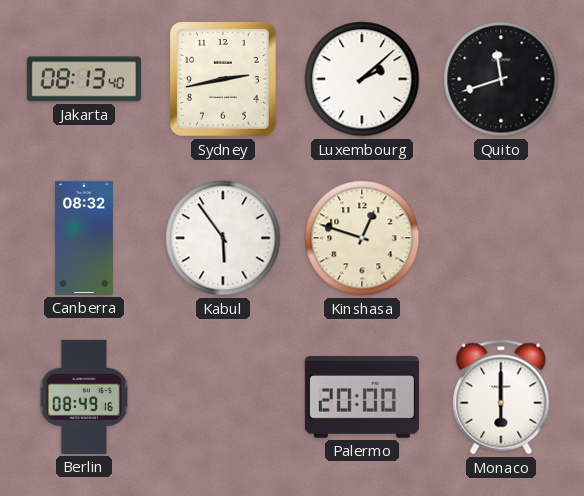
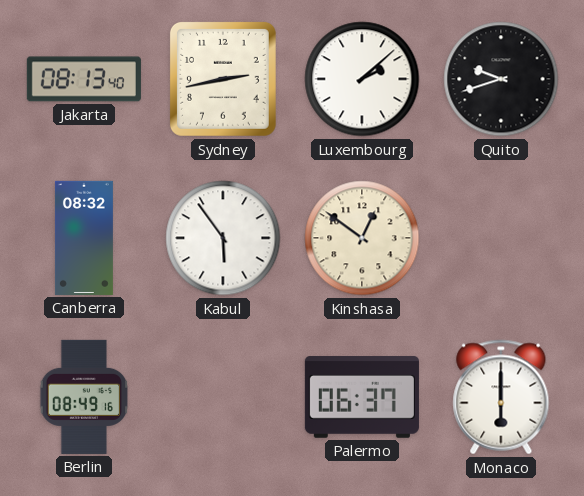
Quito: 11:42 -> 9:42 (501, 79)
Kinshasa: 12:48 -> 12:51 (362, 238)
Palermo: 20:00 -> 06:37 (362, 397)
